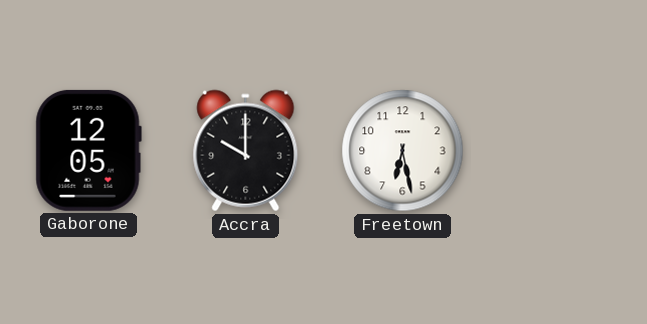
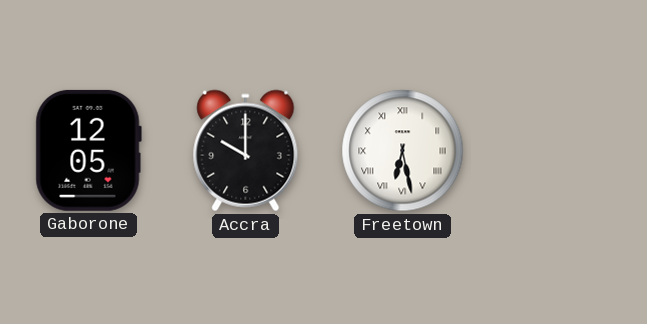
Freetown numerals: Arabic -> Roman (403, 151)
